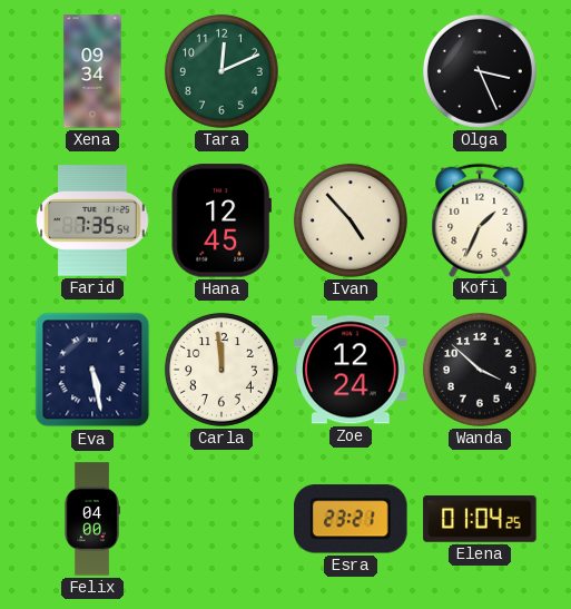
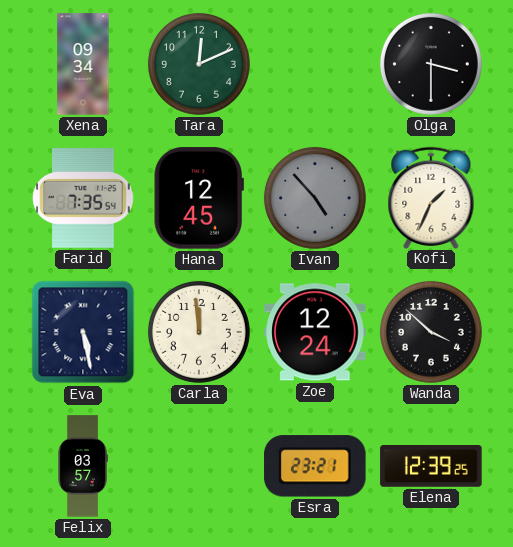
Olga: 3:26 -> 3:30 (431, 64)
Ivan dial: cream -> grey (315, 198)
Felix: 04:00 -> 03:57 (83, 466)
Elena: 01:04 -> 12:39 (431, 466)
